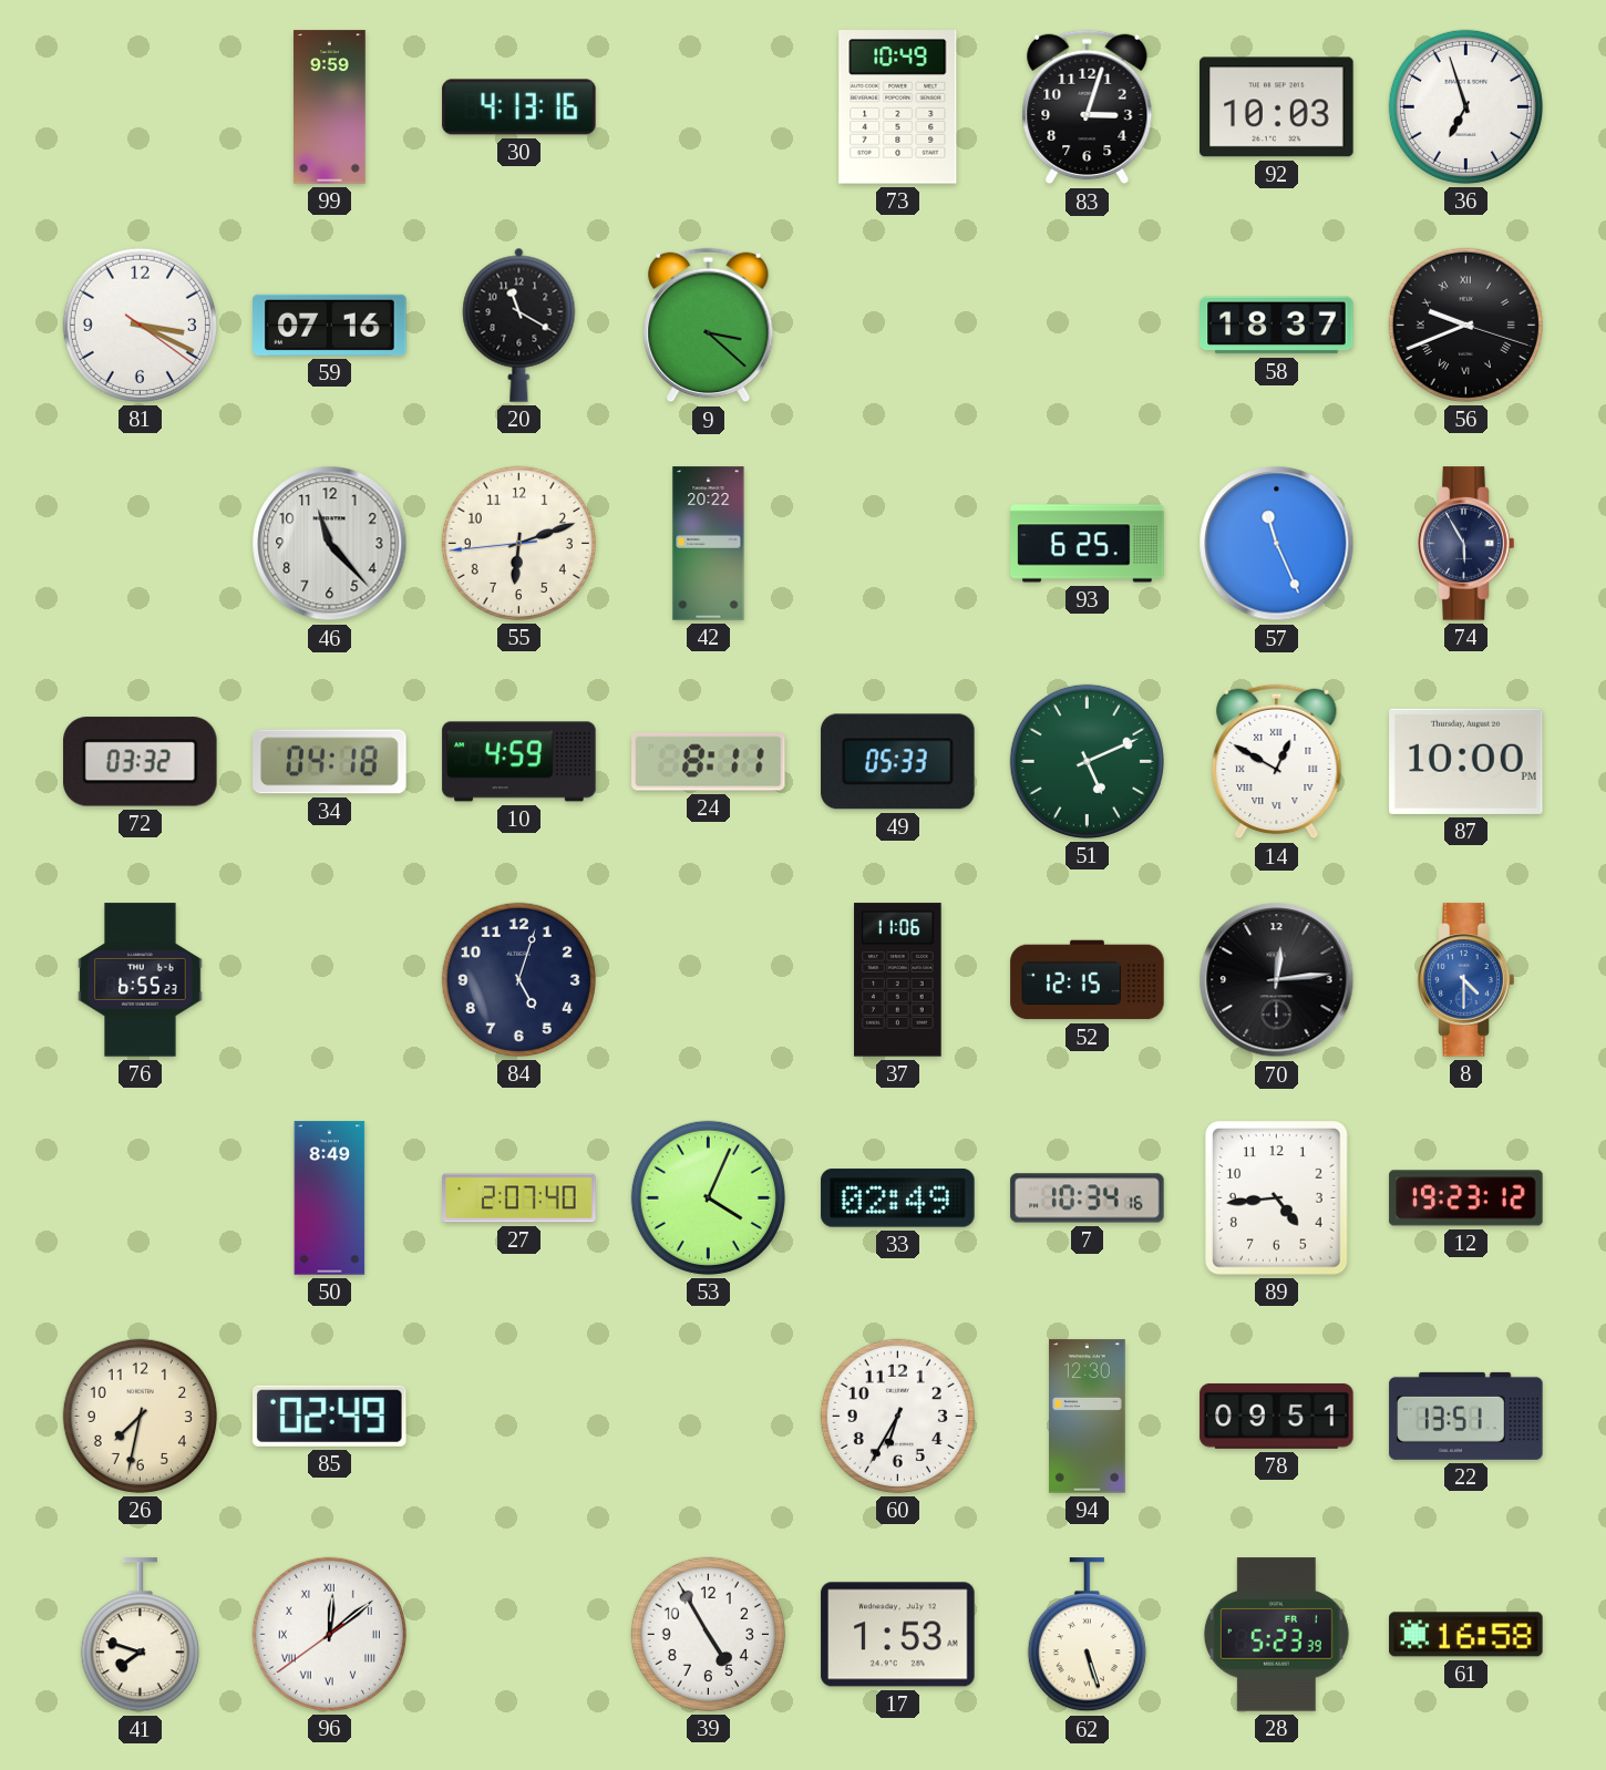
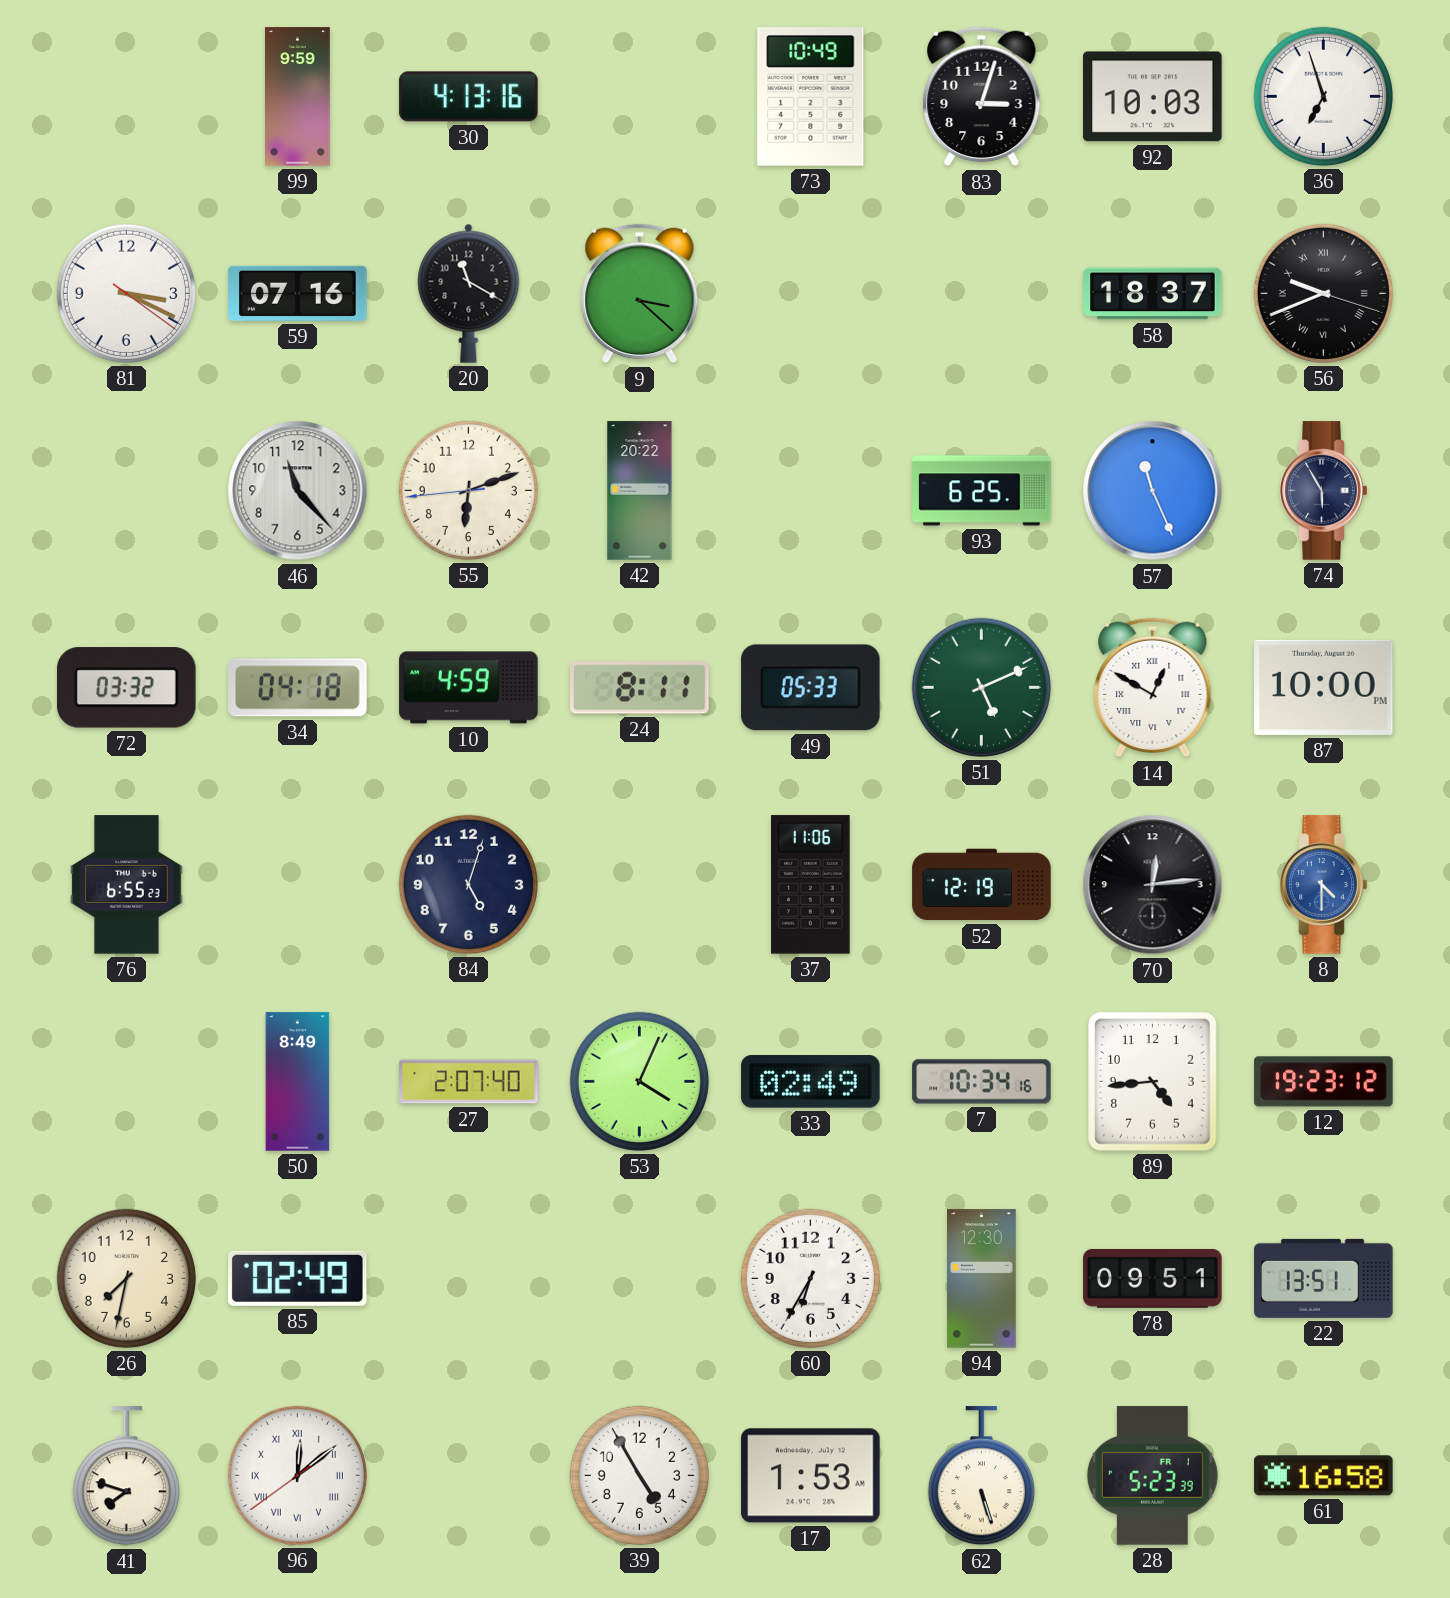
52: 12:15 -> 12:19 (982, 885)
